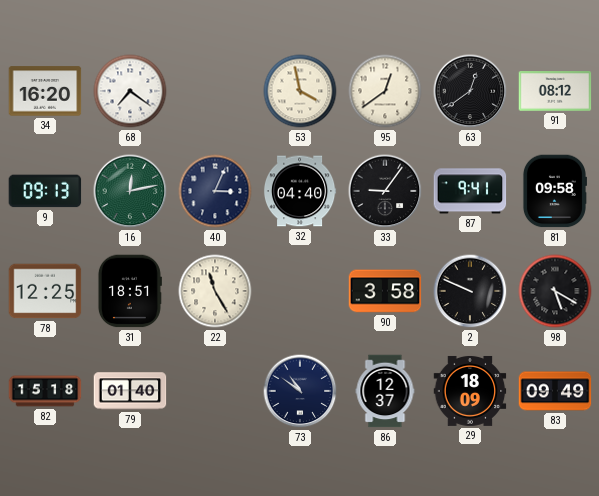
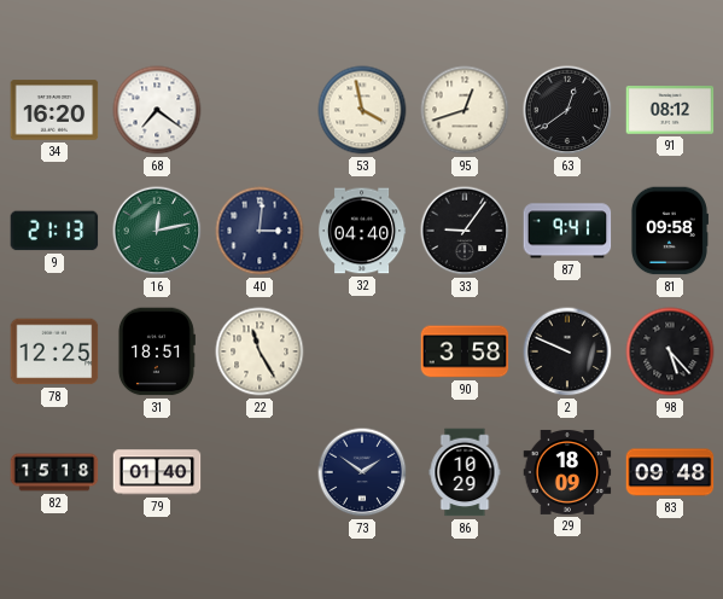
95: 12:39 -> 12:42 (465, 110)
9: 09:13 -> 21:13 (54, 231)
40: 3:04 -> 3:01 (260, 231)
98: 5:20 -> 5:23 (670, 351)
73: 10:51 -> 1:51 (362, 472)
86: 12:37 -> 10:29 (465, 472)
83: 09:49 -> 09:48 (670, 472)
